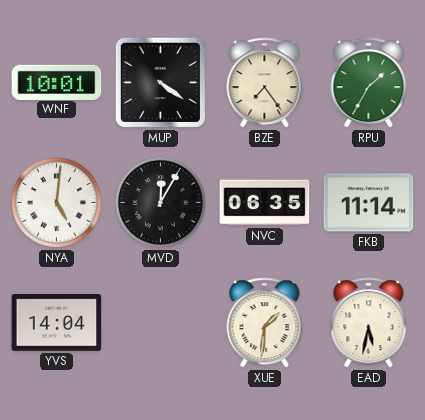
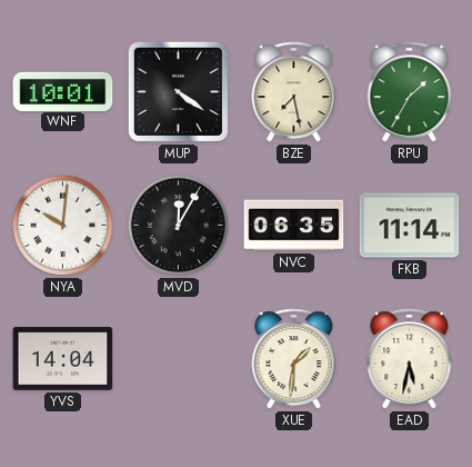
BZE: 7:24 -> 7:28 (294, 92)
NYA: 5:01 -> 10:01 (62, 225)
